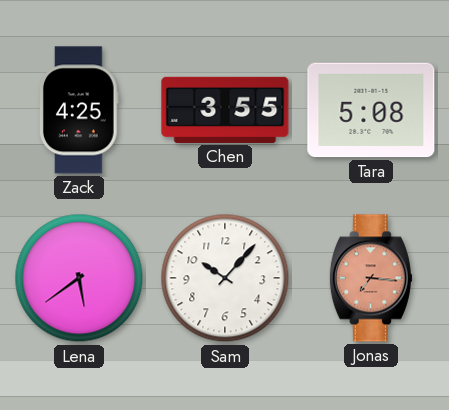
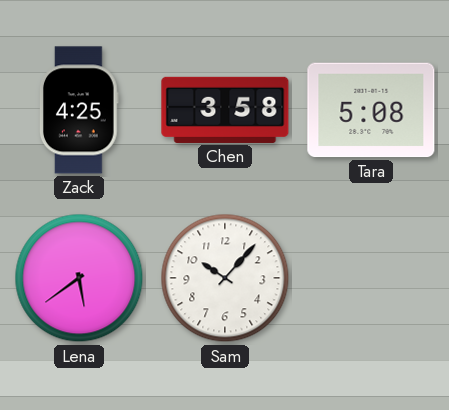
Chen: 3:55 -> 3:58 (225, 110)
Jonas: 7:16 -> none (371, 278)
